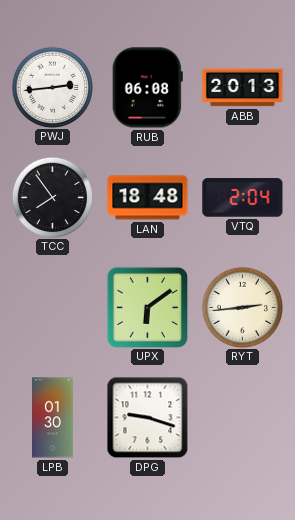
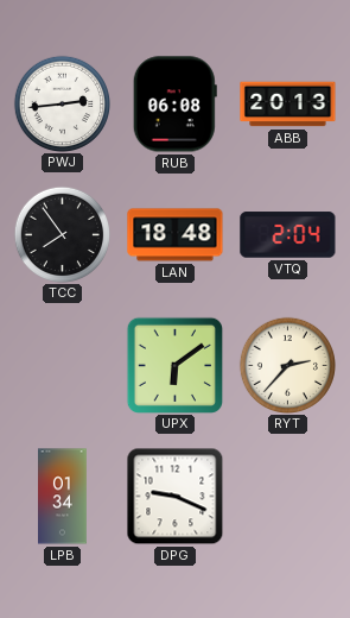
RYT: 2:44 -> 2:37 (287, 365)
LPB: 01:30 -> 01:34 (63, 497)
DPG: 9:18 -> 9:19 (176, 497)
